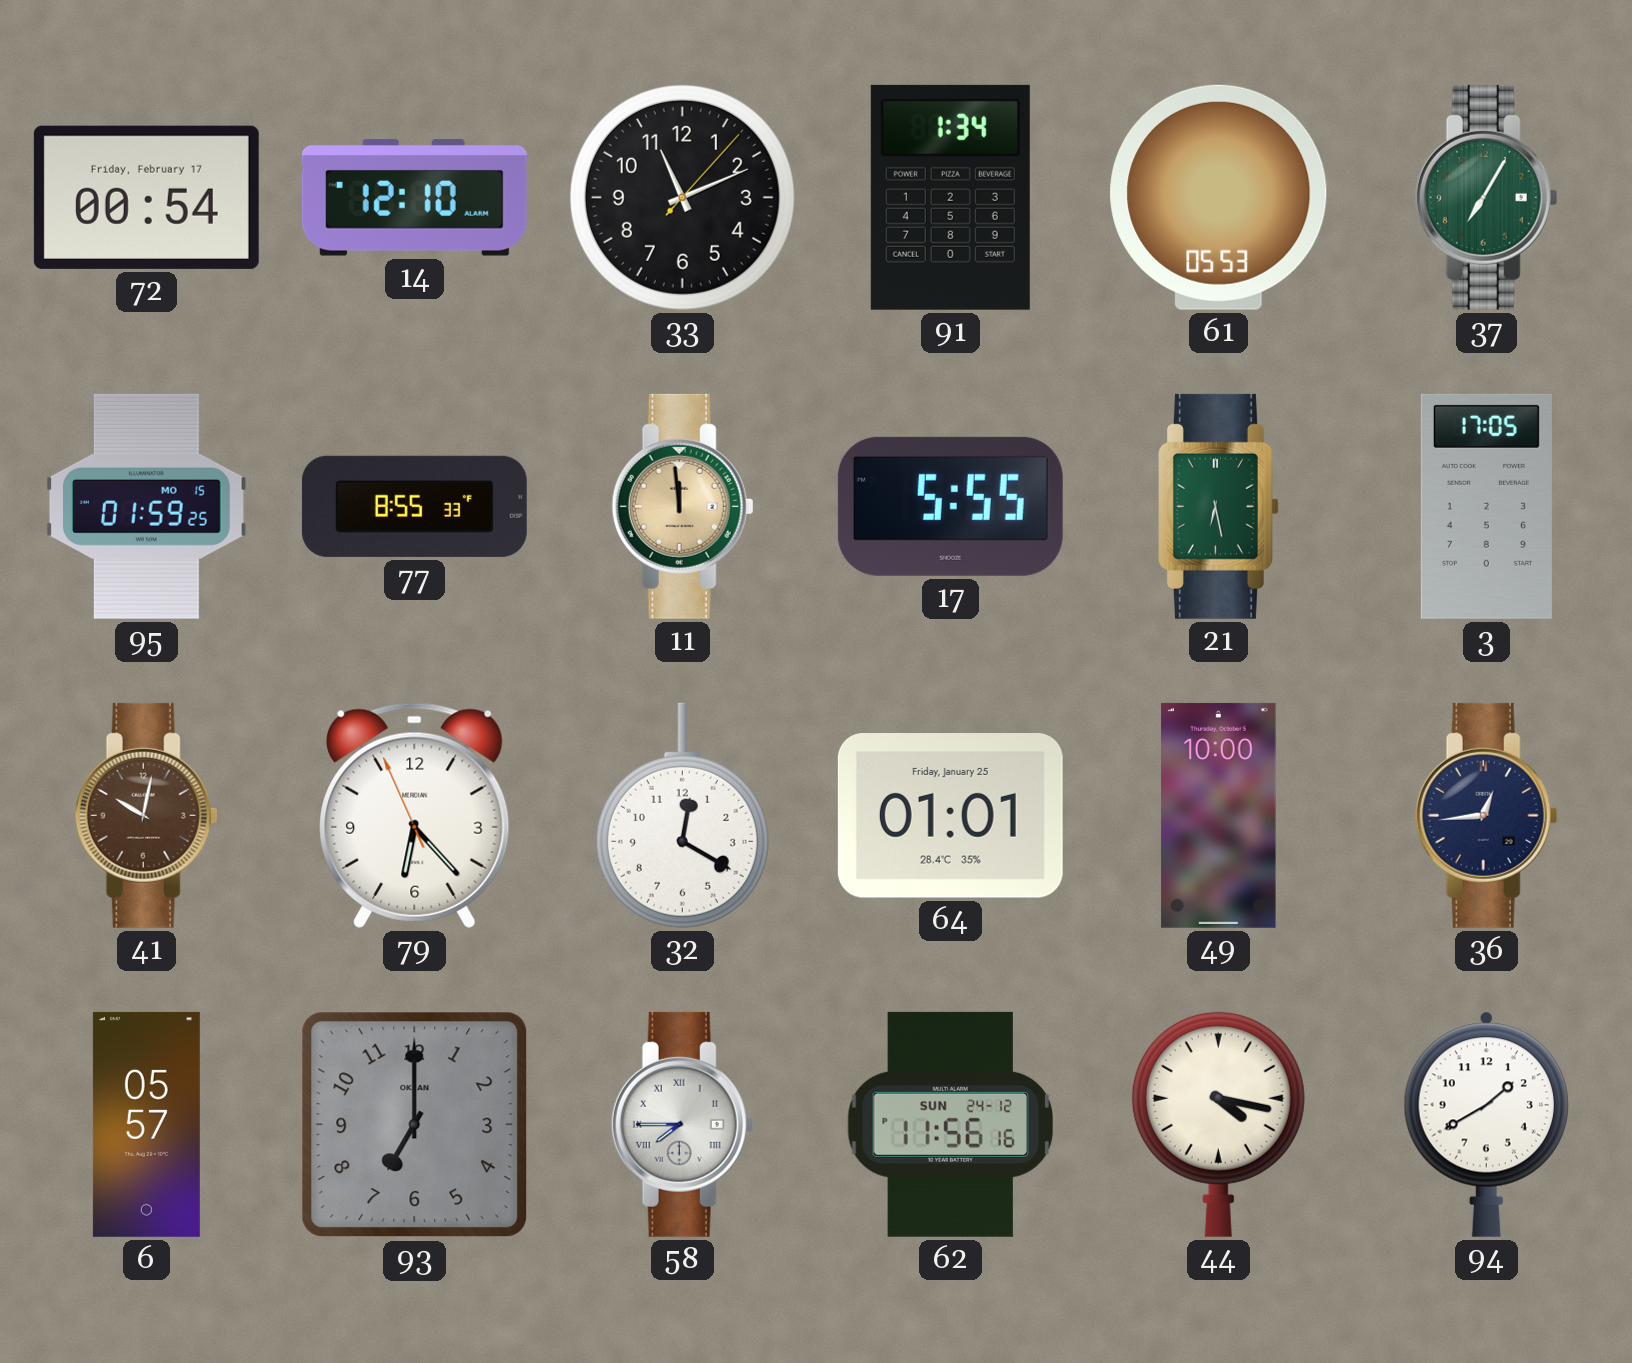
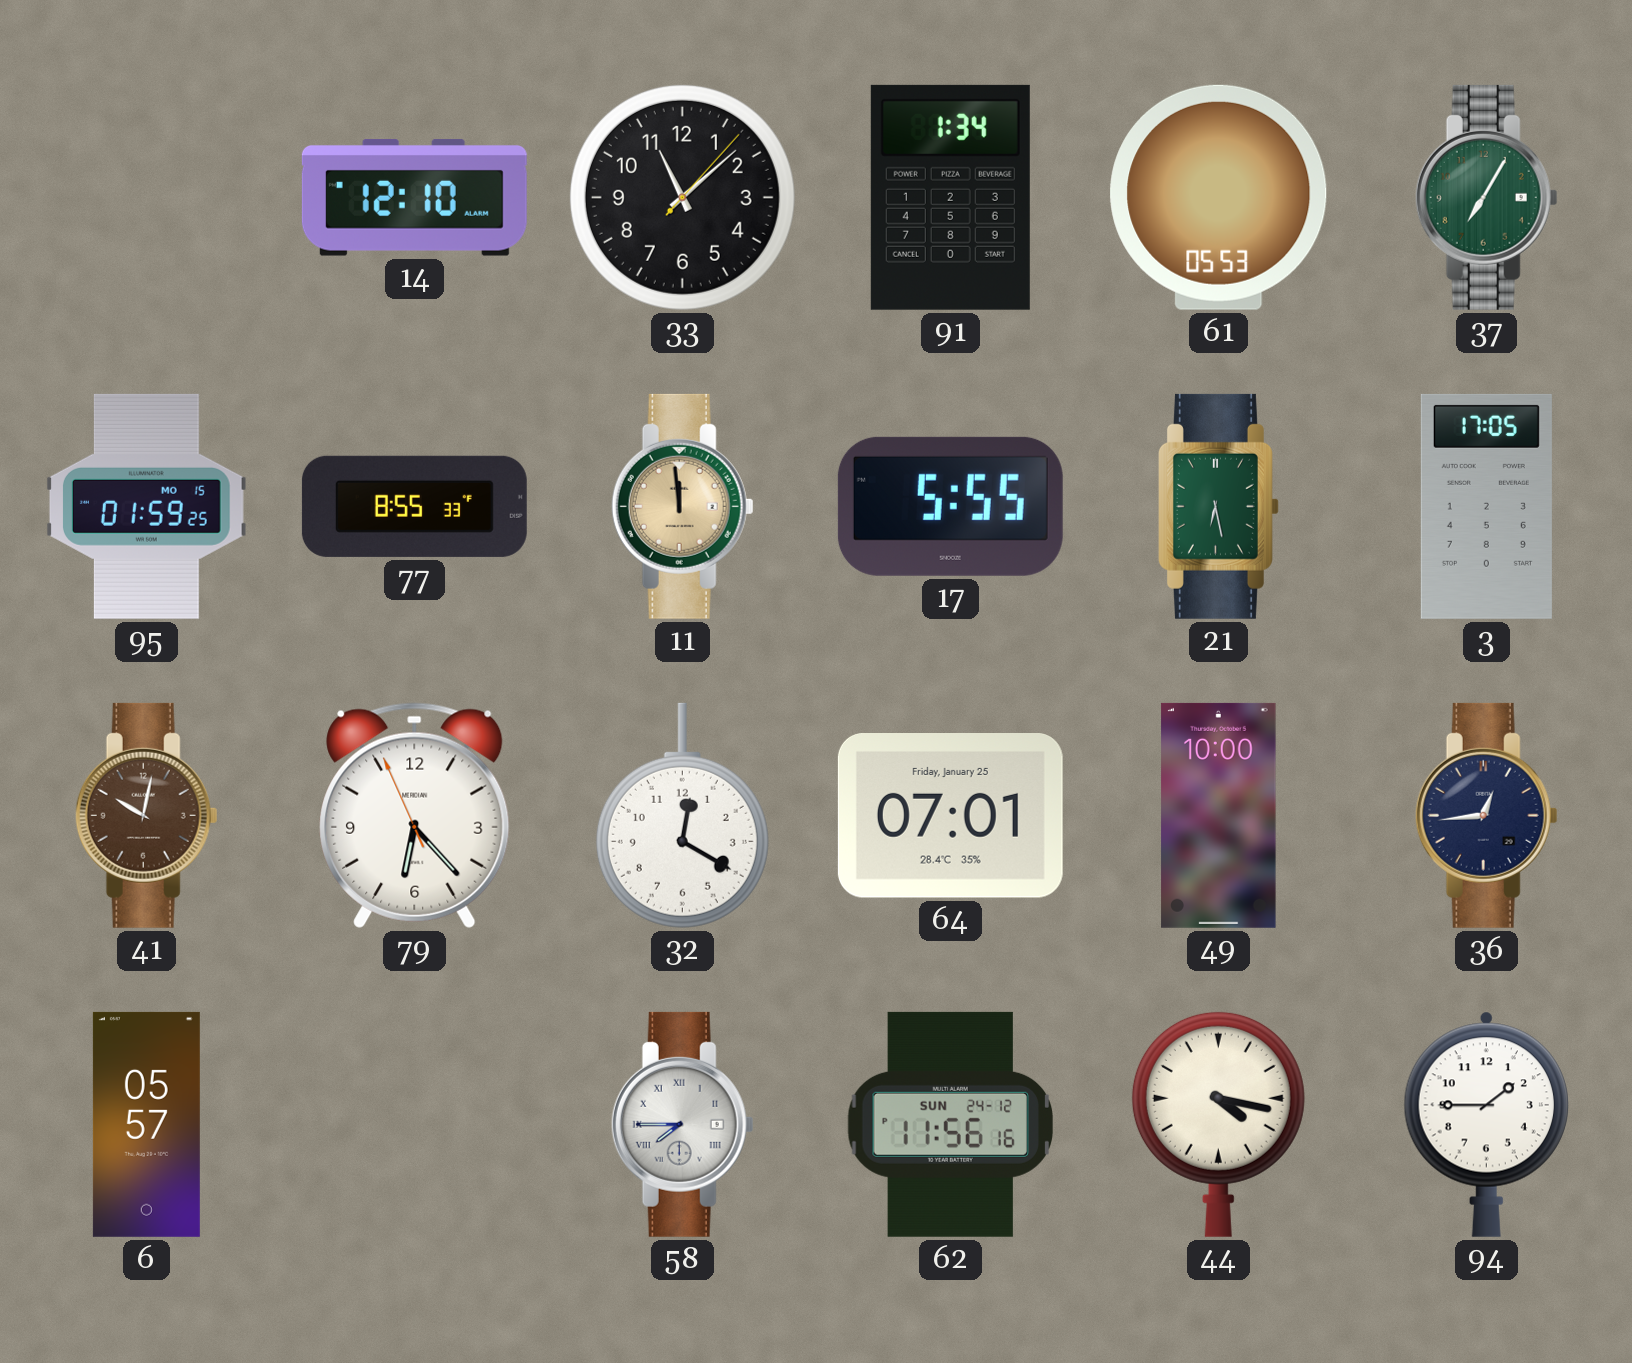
72: 00:54 -> none (146, 197)
33: 11:11 -> 11:08 (682, 197)
64: 01:01 -> 07:01 (950, 816)
93: 7:00 -> none (415, 1125)
94: 1:40 -> 1:45 (1486, 1124)
